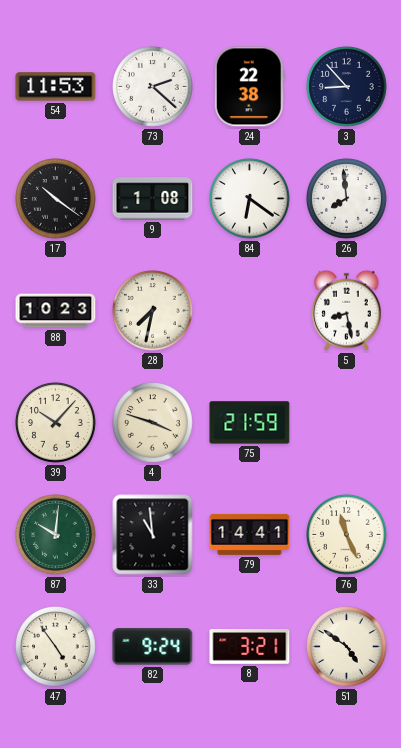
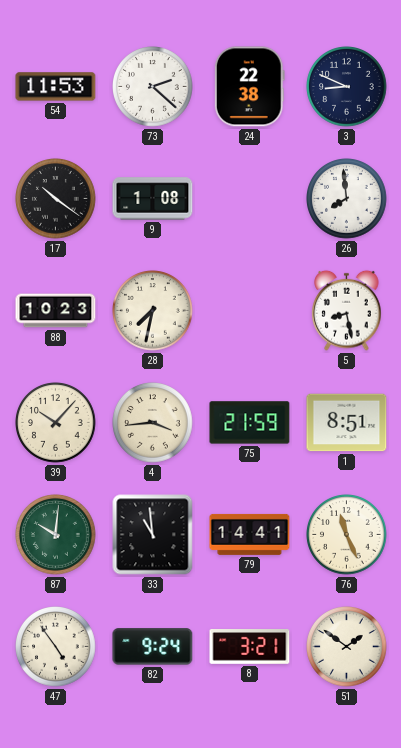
3: 8:53 -> 8:49 (347, 87)
84: 6:21 -> none (250, 199)
4: 3:48 -> 3:44 (153, 423)
1: none -> 8:51 (347, 423)
51: 4:51 -> 1:51 (347, 647)
